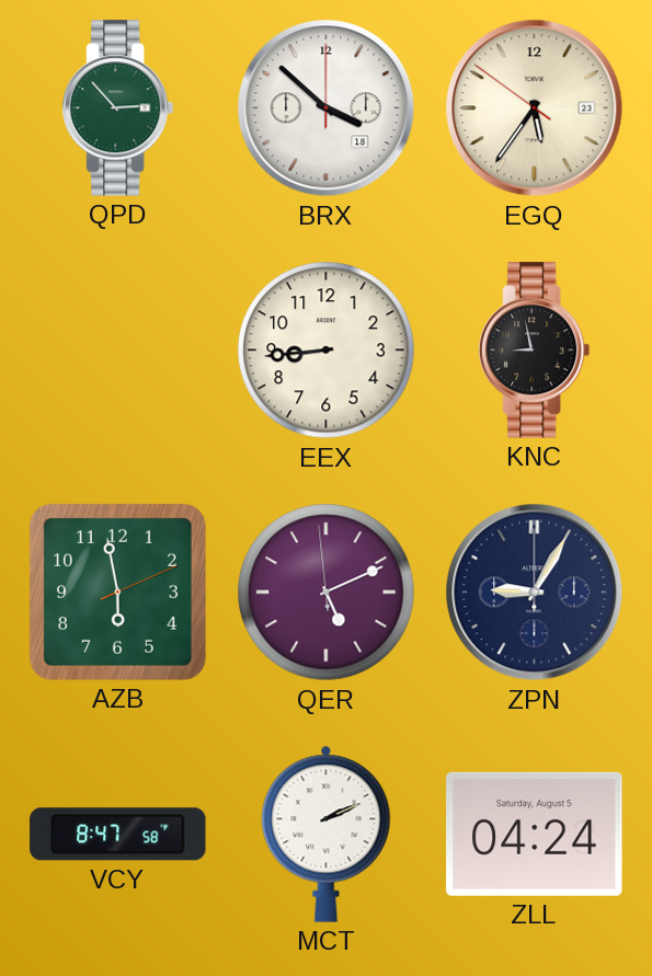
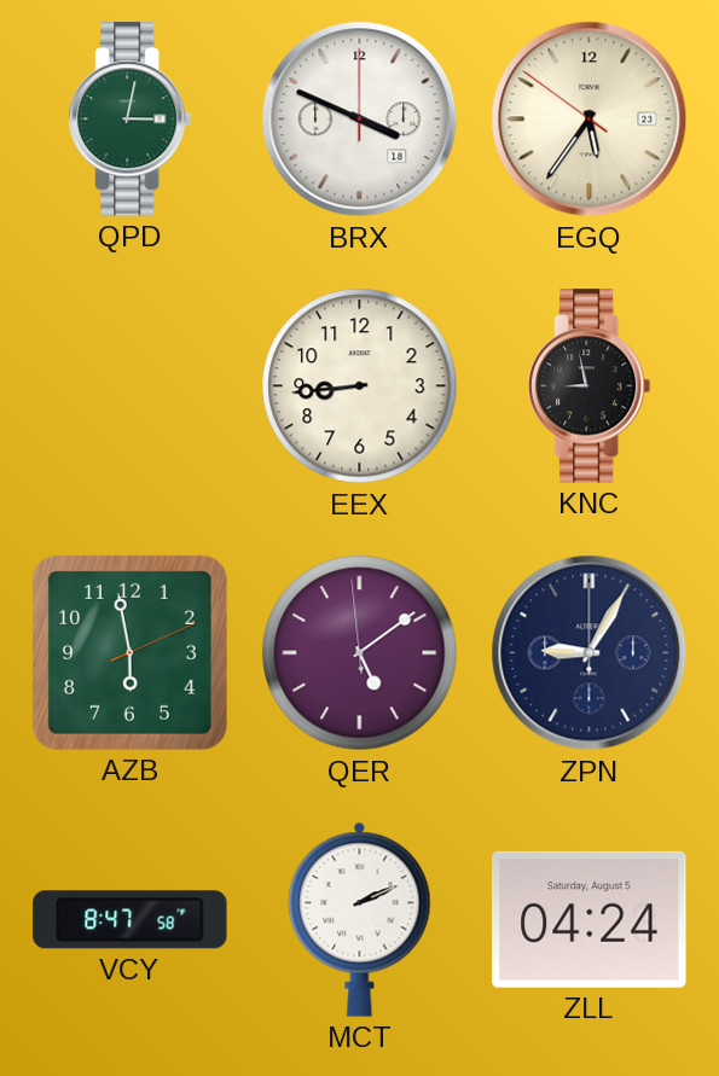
QPD: 2:53 -> 3:02 (131, 120)
BRX: 3:52 -> 3:49 (360, 120)
QER: 5:10 -> 5:08 (360, 653)
